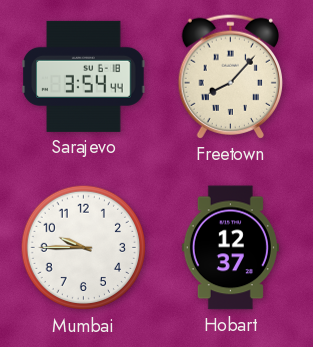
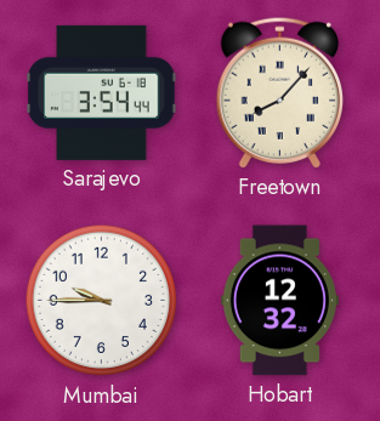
Hobart: 12:37 -> 12:32 (279, 301)
